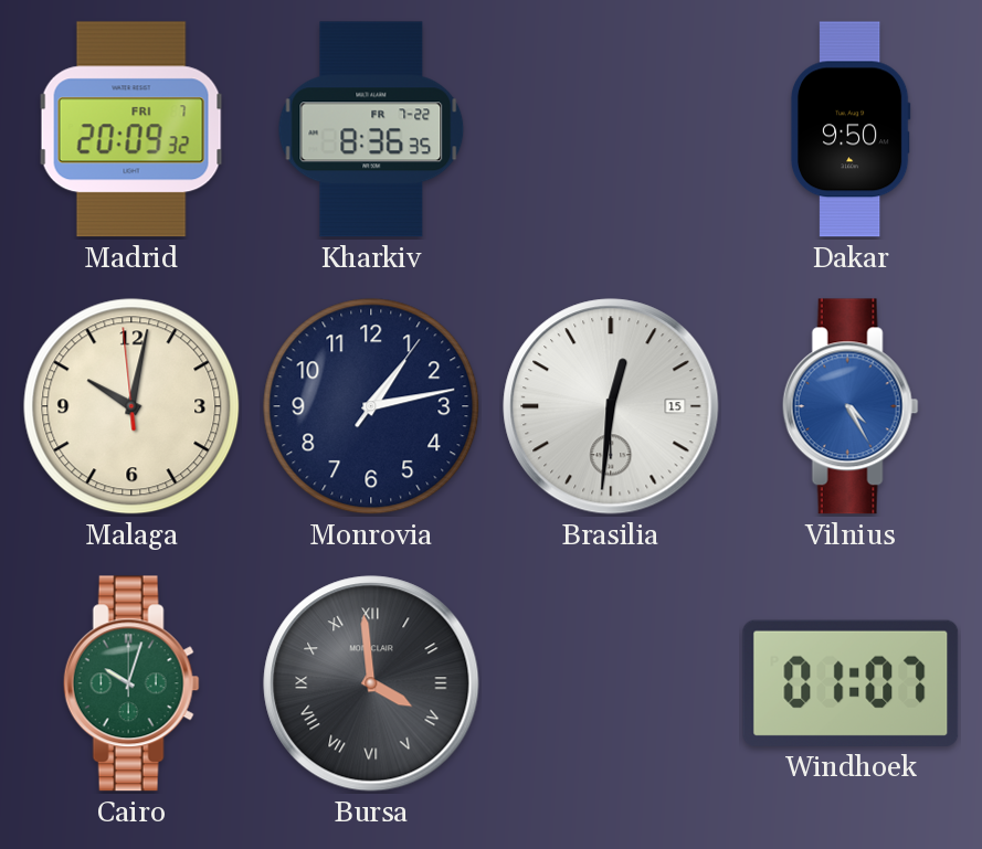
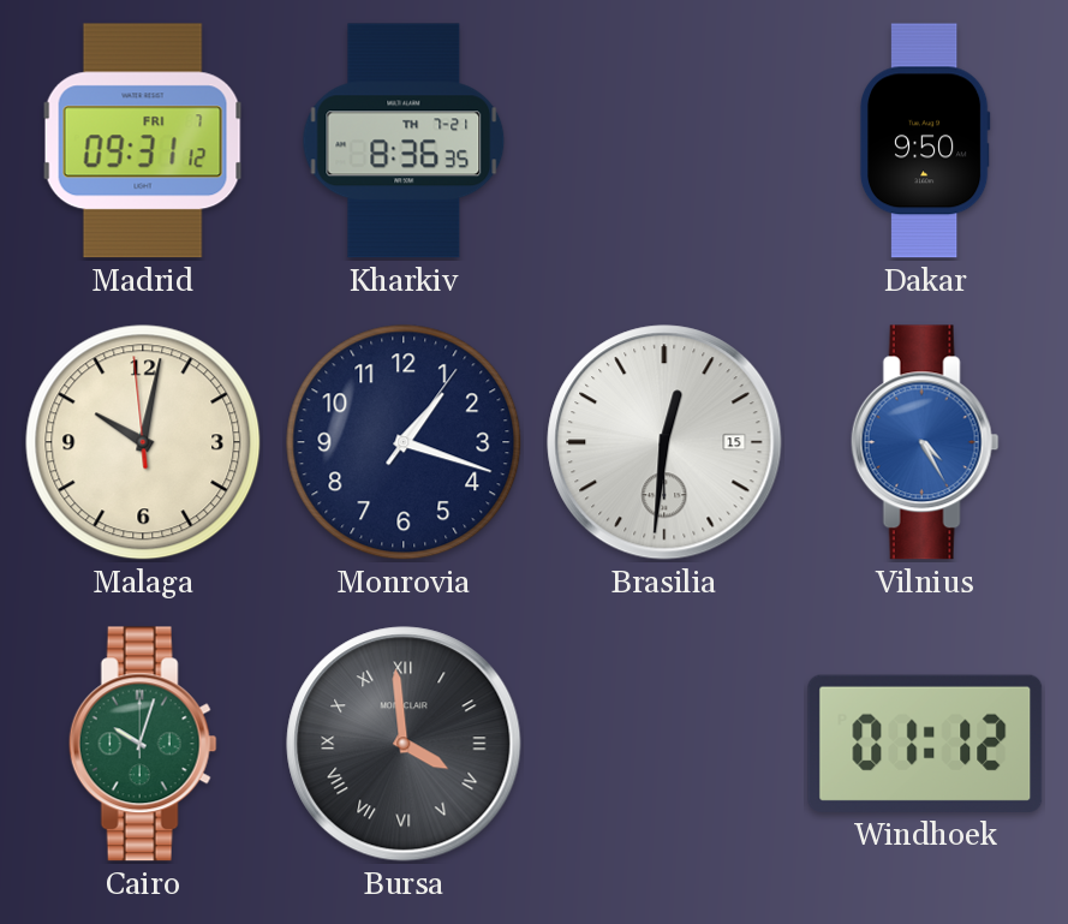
Madrid: 20:09 -> 09:31 (143, 141)
Kharkiv date: FR 7-22 -> TH 7-21 (404, 141)
Monrovia: 1:13 -> 1:18 (404, 442)
Windhoek: 01:07 -> 01:12 (925, 744)
